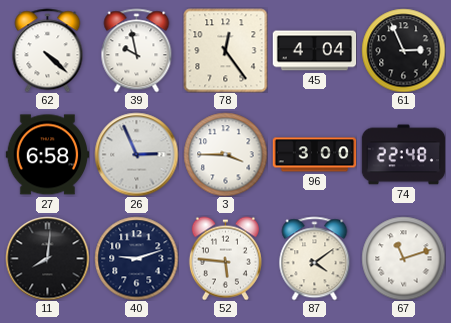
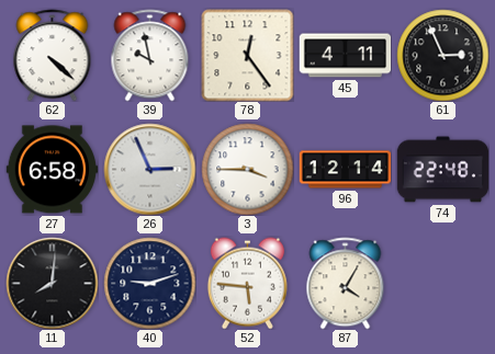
45: 4:04 -> 4:11 (345, 56)
96: 3:00 -> 12:14 (345, 170)
87: 4:09 -> 4:05 (346, 283)
67: 11:12 -> none (403, 258)
